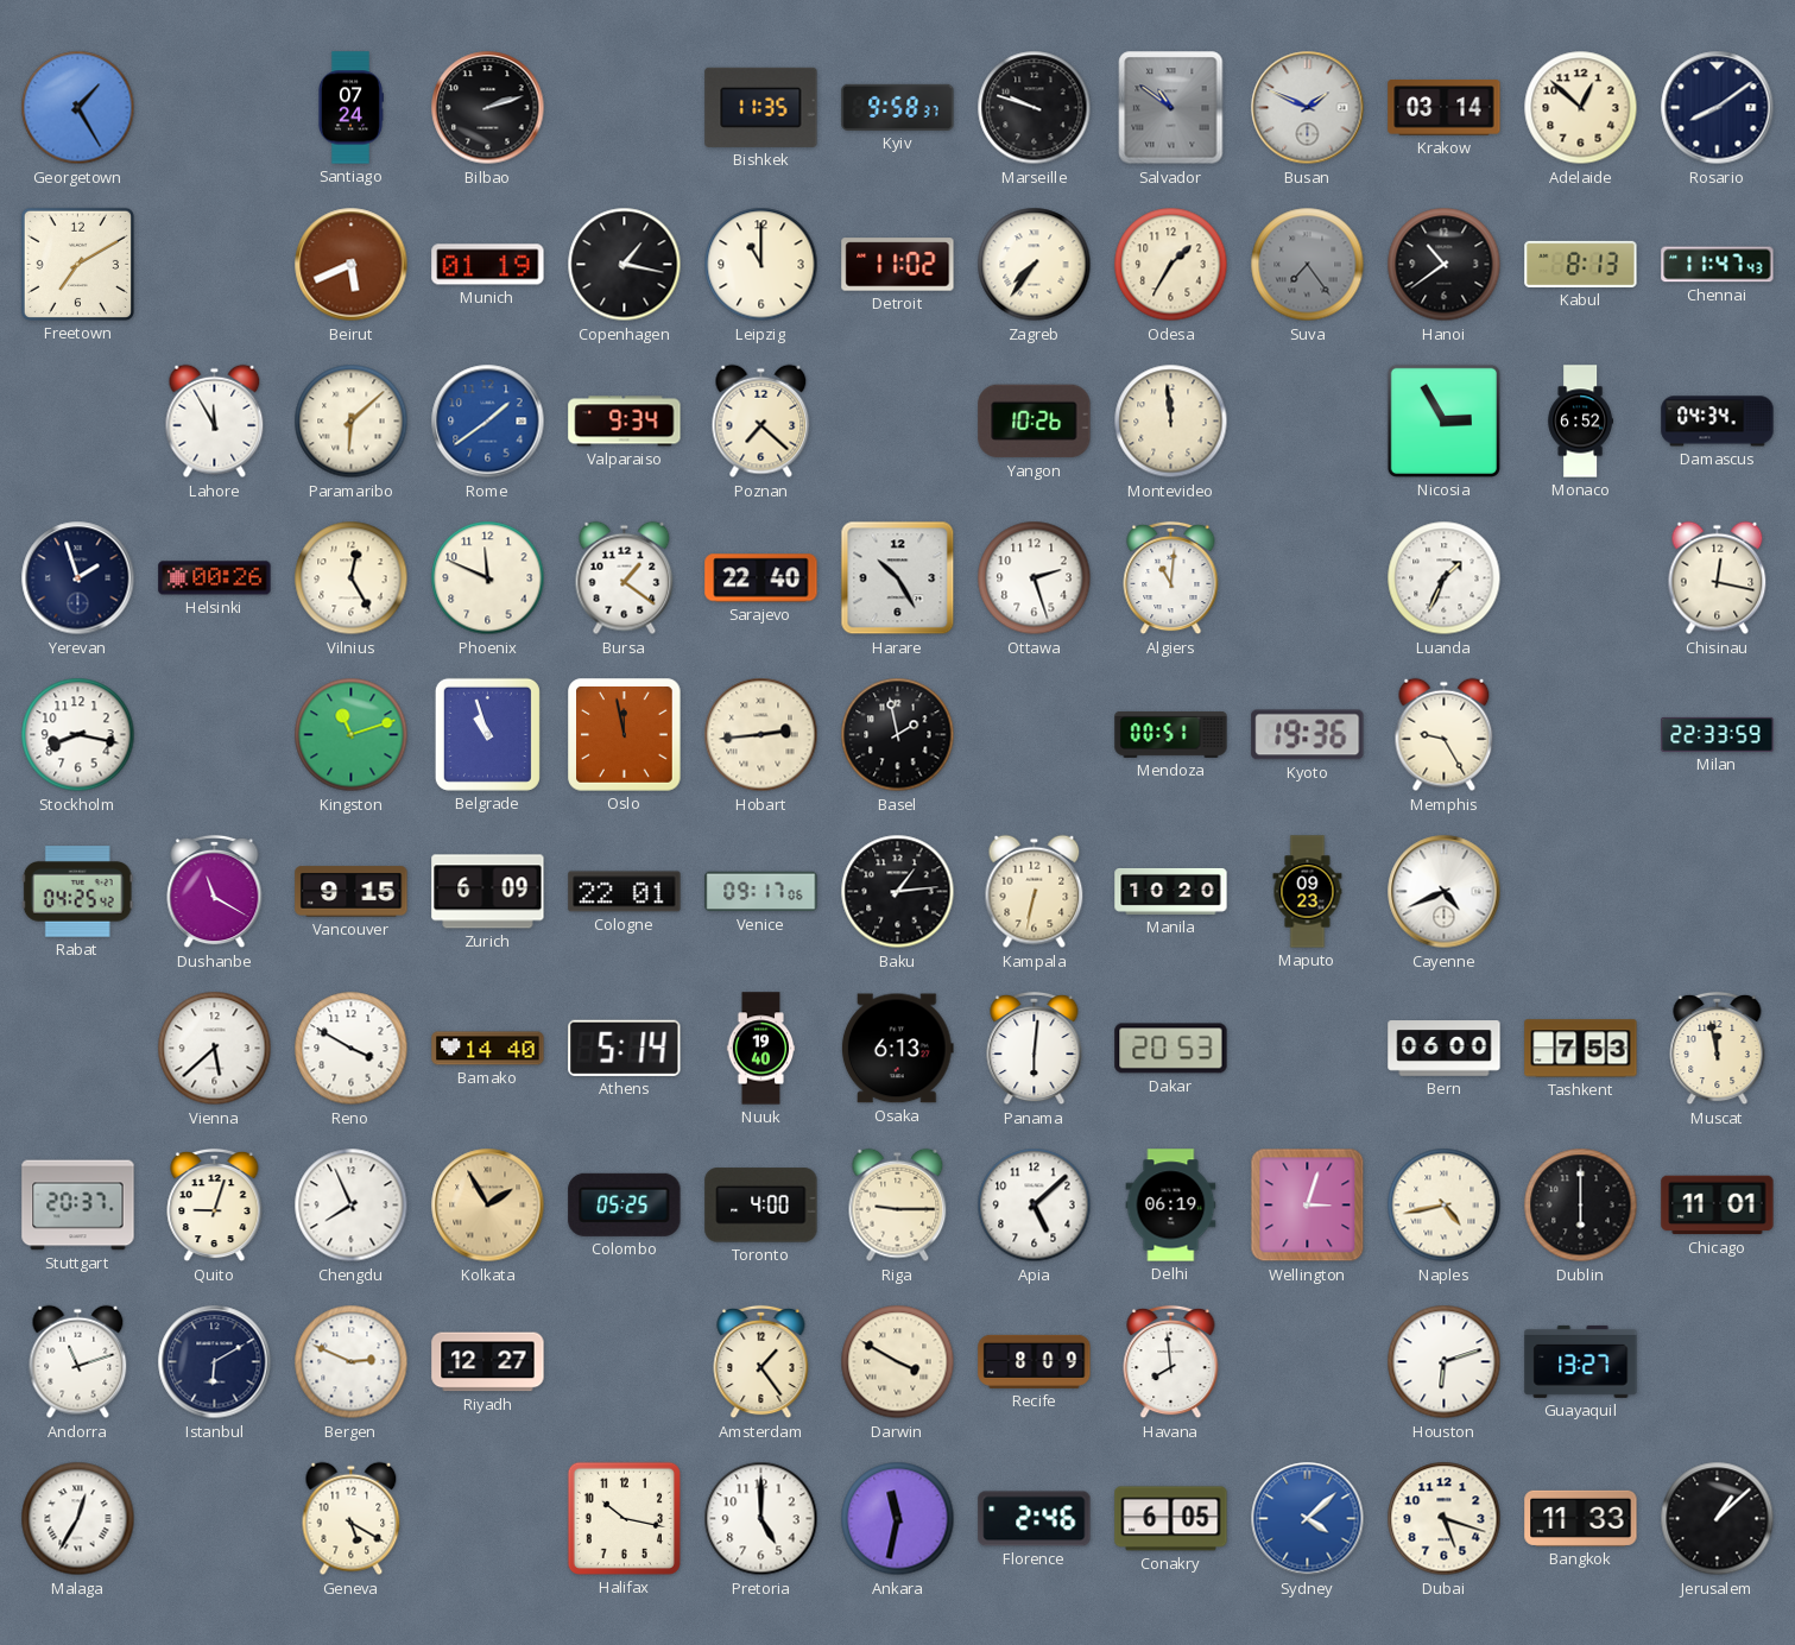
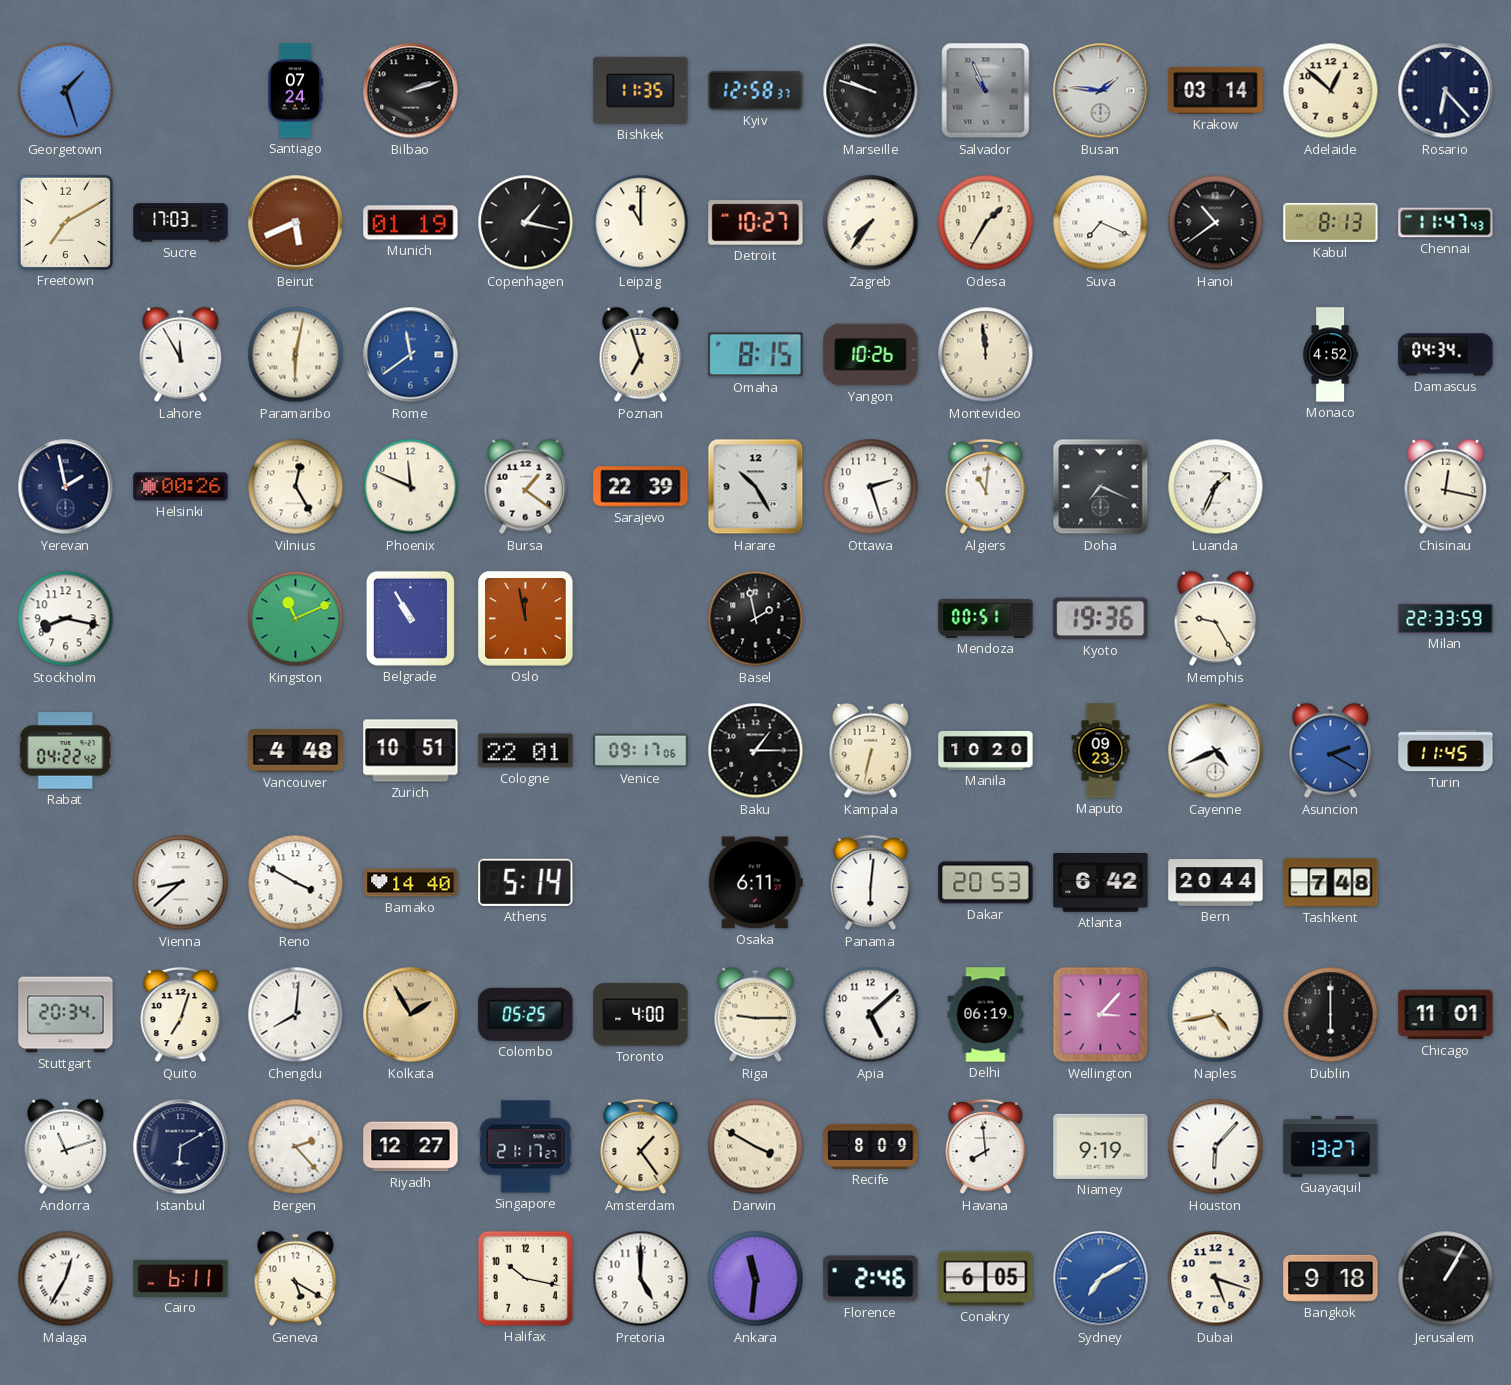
Georgetown: 1:25 -> 1:27 (66, 91)
Kyiv: 9:58 -> 12:58 (756, 90)
Salvador: 10:51 -> 10:56 (986, 91)
Busan: 1:49 -> 1:46 (1101, 91)
Rosario: 8:09 -> 6:23 (1446, 91)
Sucre: none -> 17:03 (181, 223)
Detroit: 11:02 -> 10:27 (756, 223)
Suva: 7:24 -> 7:19 (1101, 223)
Suva dial: grey -> white (1101, 223)
Paramaribo: 6:08 -> 6:02 (296, 355)
Rome: 1:39 -> 11:39 (411, 355)
Valparaiso: 9:34 -> none (625, 422)
Poznan: 7:22 -> 6:57 (641, 355)
Omaha: none -> 8:15 (756, 355)
Nicosia: 2:55 -> none (1443, 420)
Monaco: 6:52 -> 4:52 (1331, 355)
Yerevan: 1:57 -> 1:58 (66, 487)
Sarajevo: 22:40 -> 22:39 (641, 487)
Doha: none -> 7:19 (1101, 487)
Kingston: 11:12 -> 11:11 (296, 619)
Belgrade: 10:57 -> 10:55 (410, 618)
Hobart: 2:44 -> none (761, 735)
Rabat: 04:25 -> 04:22 (65, 751)
Dushanbe: 11:20 -> none (215, 892)
Vancouver: 9:15 -> 4:48 (296, 751)
Zurich: 6:09 -> 10:51 (411, 751)
Baku: 1:14 -> 1:15 (756, 751)
Asuncion: none -> 2:20 (1331, 751)
Turin: none -> 11:45 (1446, 751)
Vienna: 5:38 -> 8:38 (181, 883)
Nuuk: 19:40 -> none (761, 1049)
Osaka: 6:13 -> 6:11 (755, 883)
Atlanta: none -> 6:42 (1101, 883)
Bern: 06:00 -> 20:44 (1216, 883)
Tashkent: 7:53 -> 7:48 (1331, 883)
Muscat: 11:58 -> none (1718, 1049)
Stuttgart: 20:37 -> 20:34 (66, 1015)
Quito: 9:03 -> 7:03 (181, 1015)
Chengdu: 7:56 -> 8:01 (296, 1015)
Wellington: 3:03 -> 3:07 (1101, 1015)
Bergen: 2:49 -> 2:23 (296, 1147)
Singapore: none -> 21:17 (526, 1147)
Niamey: none -> 9:19 (1101, 1146)
Houston: 6:12 -> 6:07 (1216, 1147)
Cairo: none -> 6:11 (181, 1278)
Ankara: 11:32 -> 11:31 (756, 1279)
Sydney: 4:08 -> 7:10 (1101, 1279)
Bangkok: 11:33 -> 9:18 (1331, 1278)
Jerusalem: 1:08 -> 1:05 (1446, 1279)
